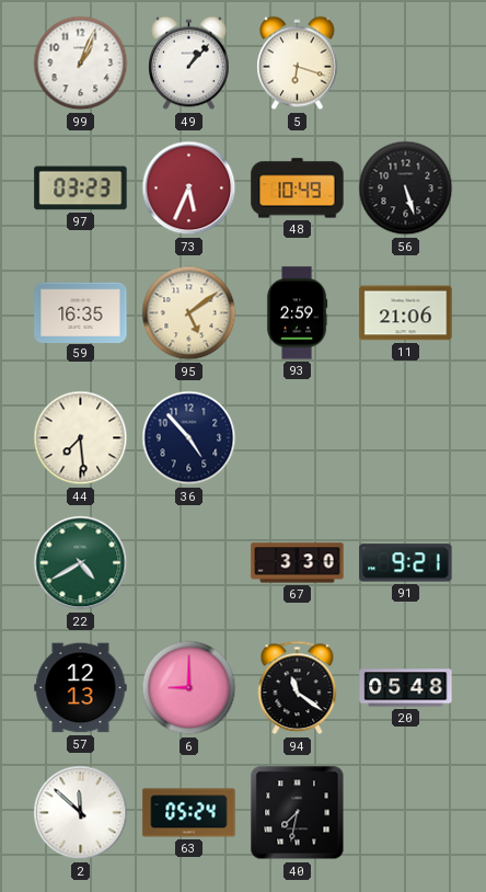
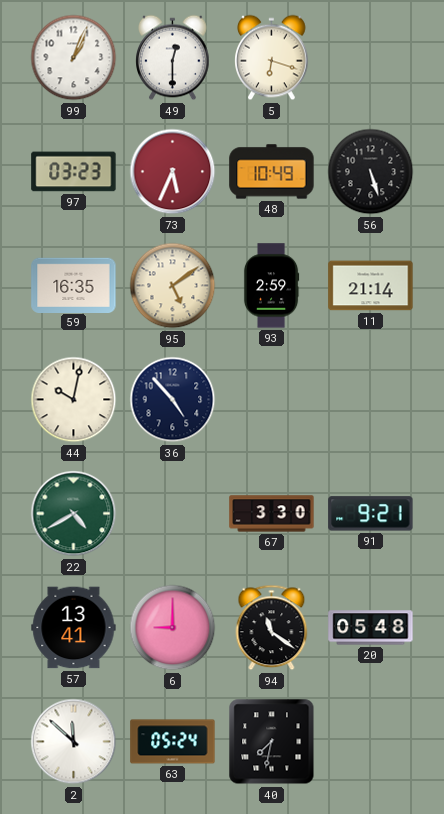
49: 1:07 -> 12:30 (173, 58)
11: 21:06 -> 21:14 (371, 286)
44: 7:29 -> 10:02 (74, 400)
57: 12:13 -> 13:41 (74, 628)
